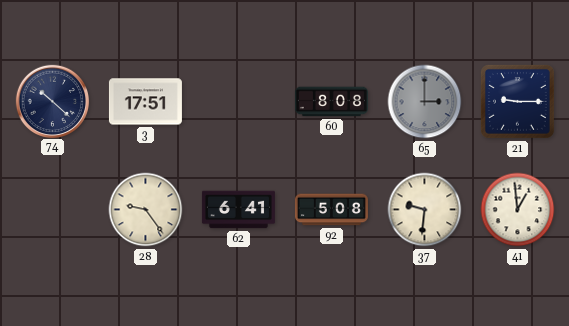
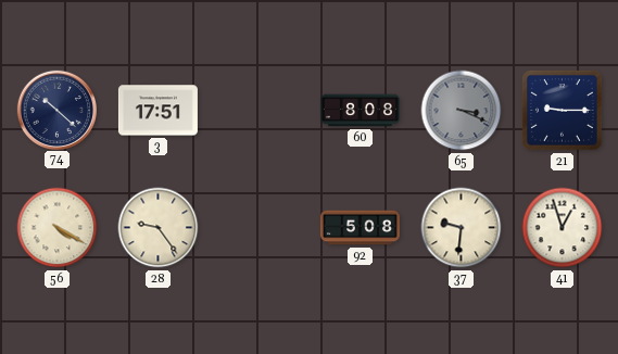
65: 3:00 -> 3:19 (462, 111)
56: none -> 4:20 (58, 228)
62: 6:41 -> none (238, 210)
41: 12:59 -> 12:57 (563, 228)
